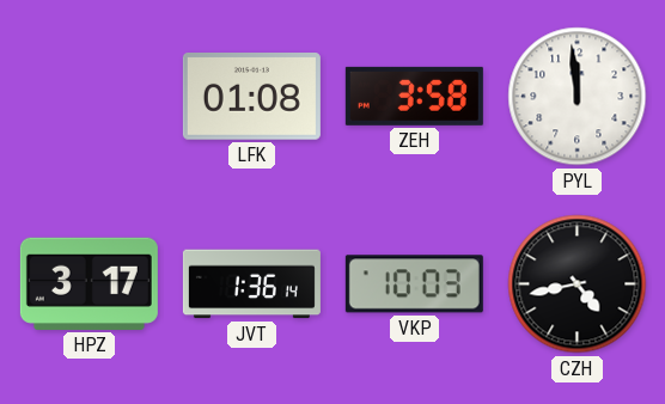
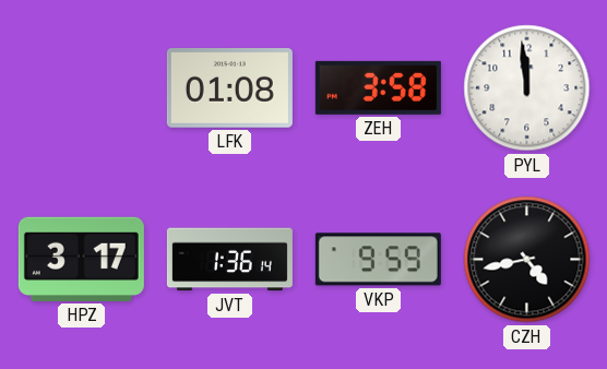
VKP: 10:03 -> 9:59 (378, 260)
